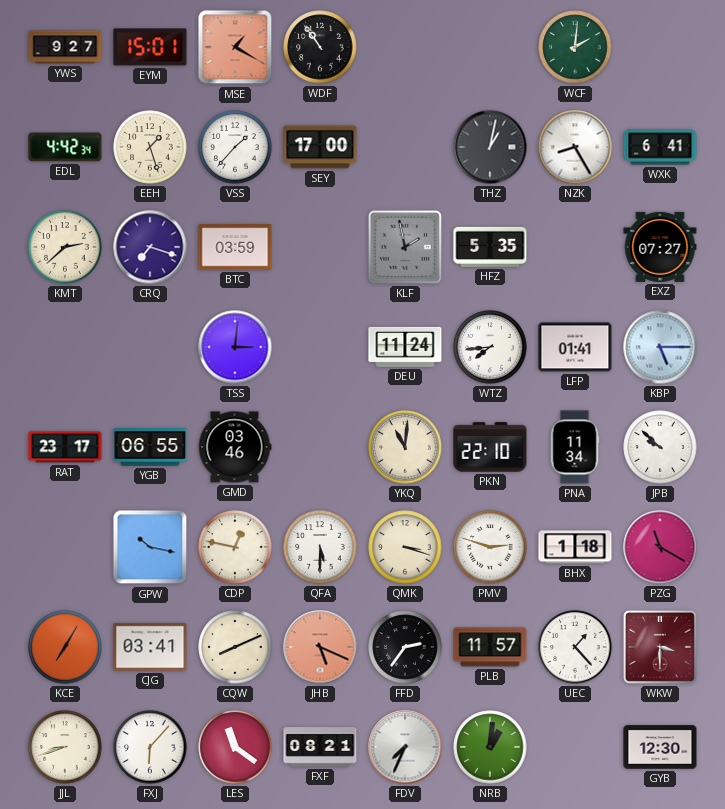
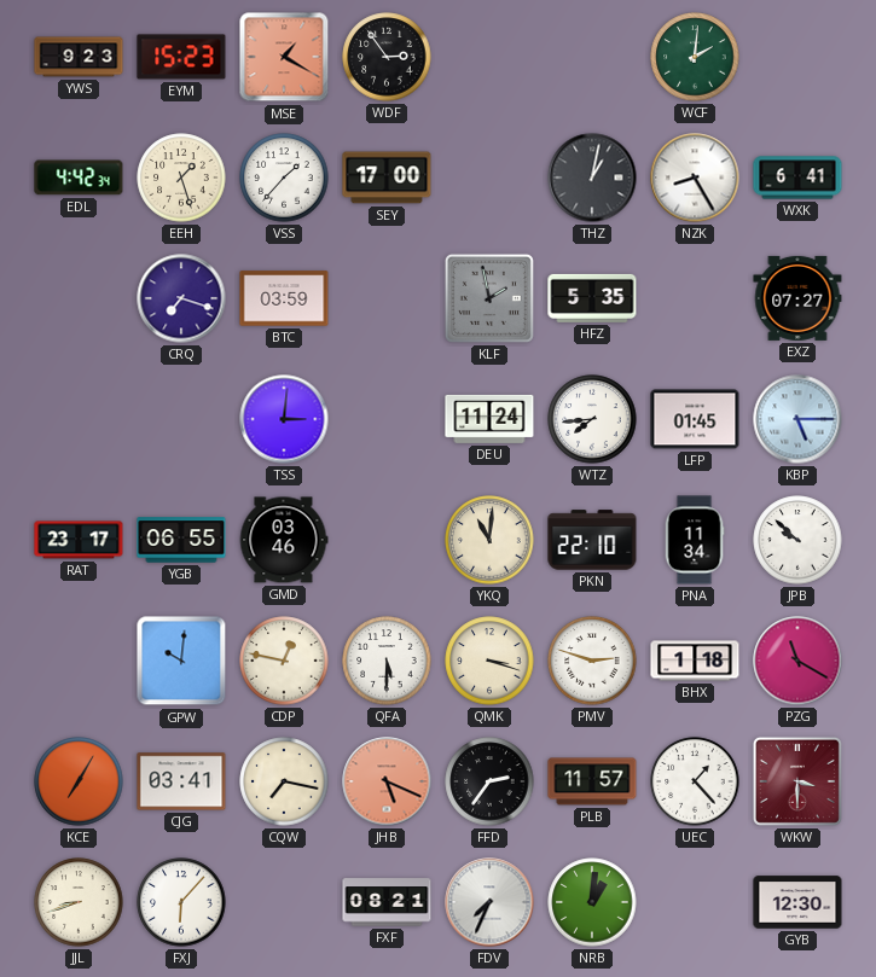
YWS: 9:27 -> 9:23 (79, 57)
EYM: 15:01 -> 15:23 (181, 57)
WDF: 10:54 -> 2:54 (387, 57)
KMT: 2:38 -> none (65, 247)
LFP: 01:41 -> 01:45 (695, 419)
GPW: 10:17 -> 10:01 (181, 661)
CQW: 8:11 -> 7:17 (284, 781)
LES: 11:21 -> none (235, 747)
